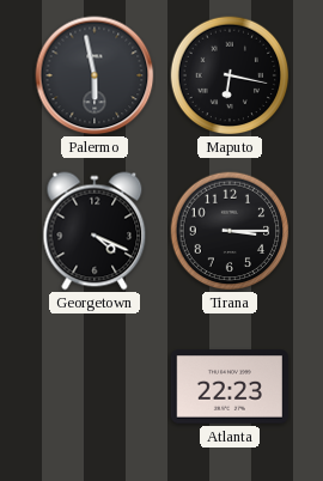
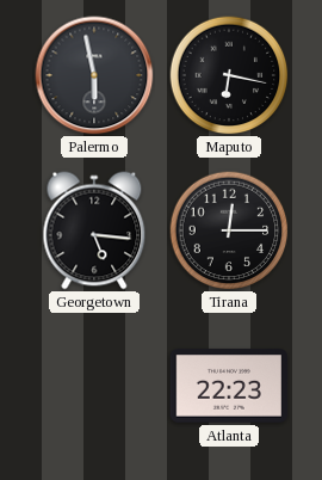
Georgetown: 4:19 -> 5:16 (94, 230)
Tirana: 3:15 -> 12:15 (229, 230)
